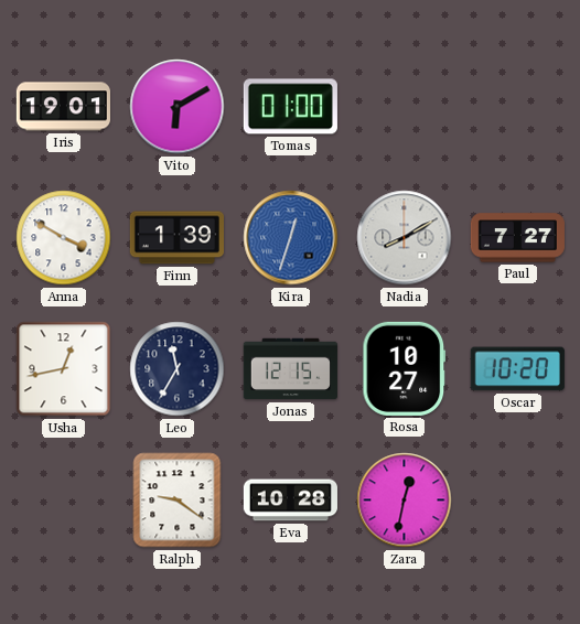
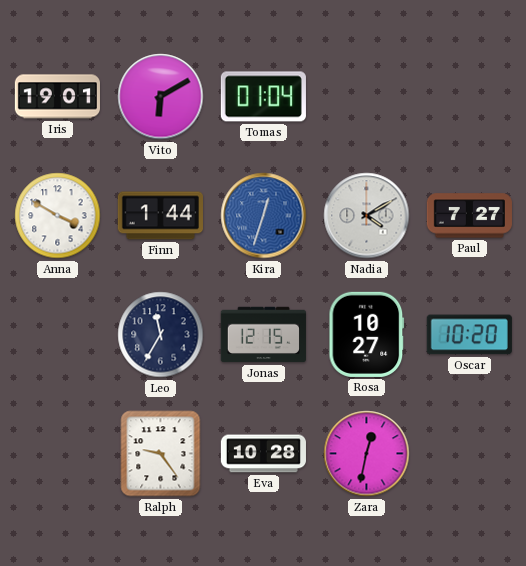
Tomas: 01:00 -> 01:04 (263, 97)
Finn: 1:39 -> 1:44 (160, 216)
Nadia: 8:10 -> 4:10 (367, 216)
Usha: 12:43 -> none (64, 369)
Ralph: 9:21 -> 9:24 (161, 454)
